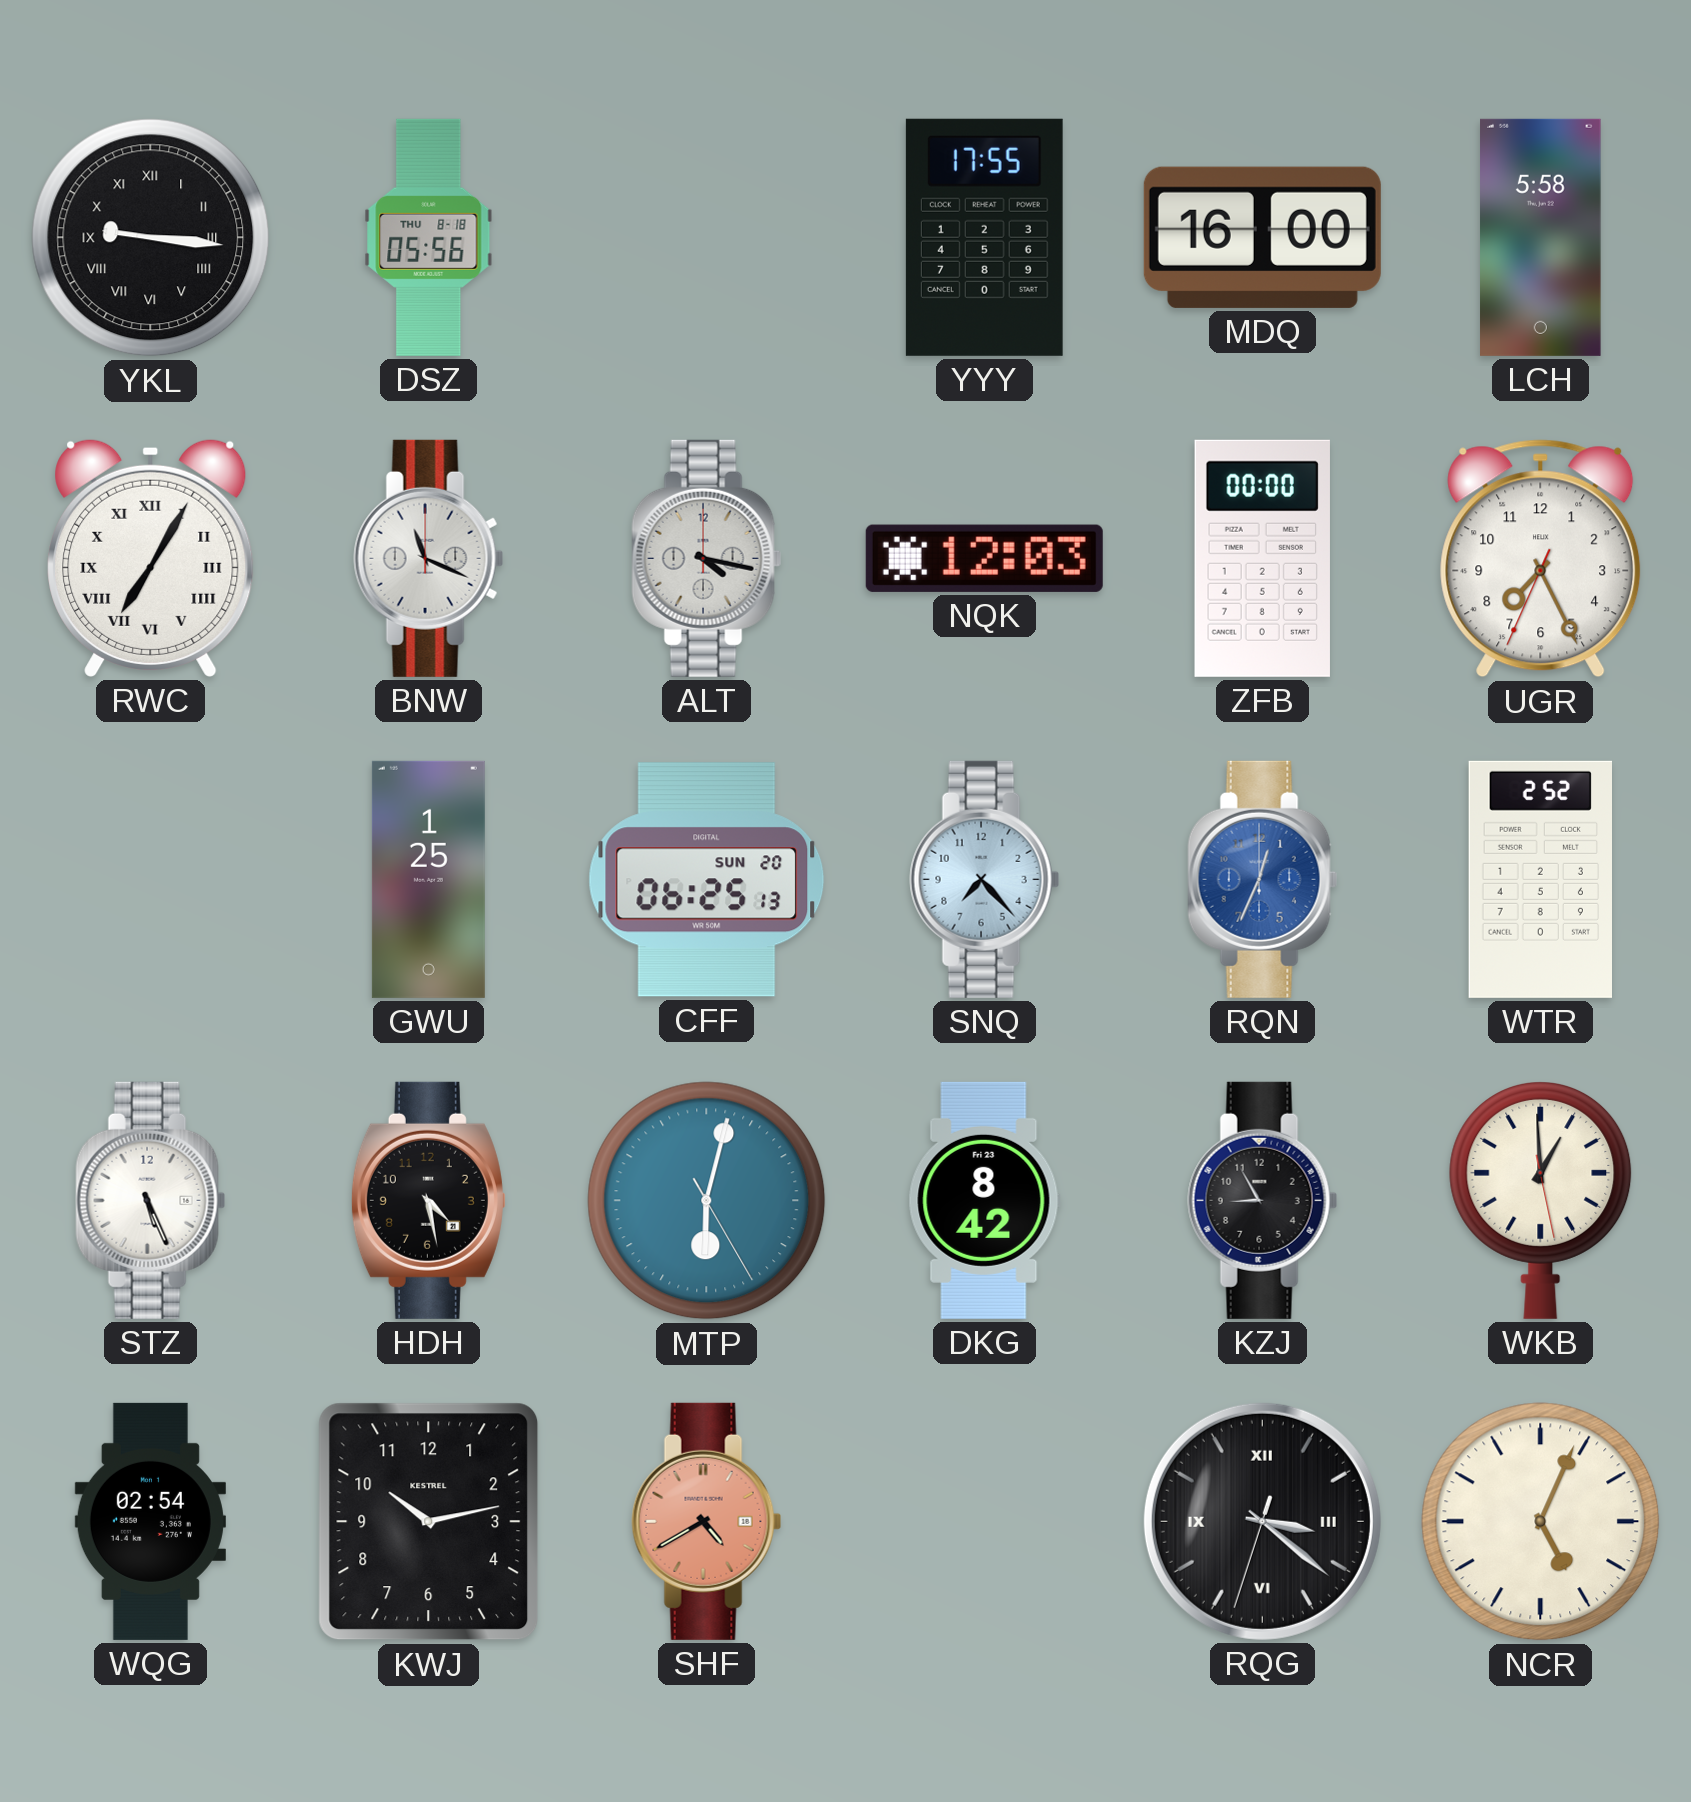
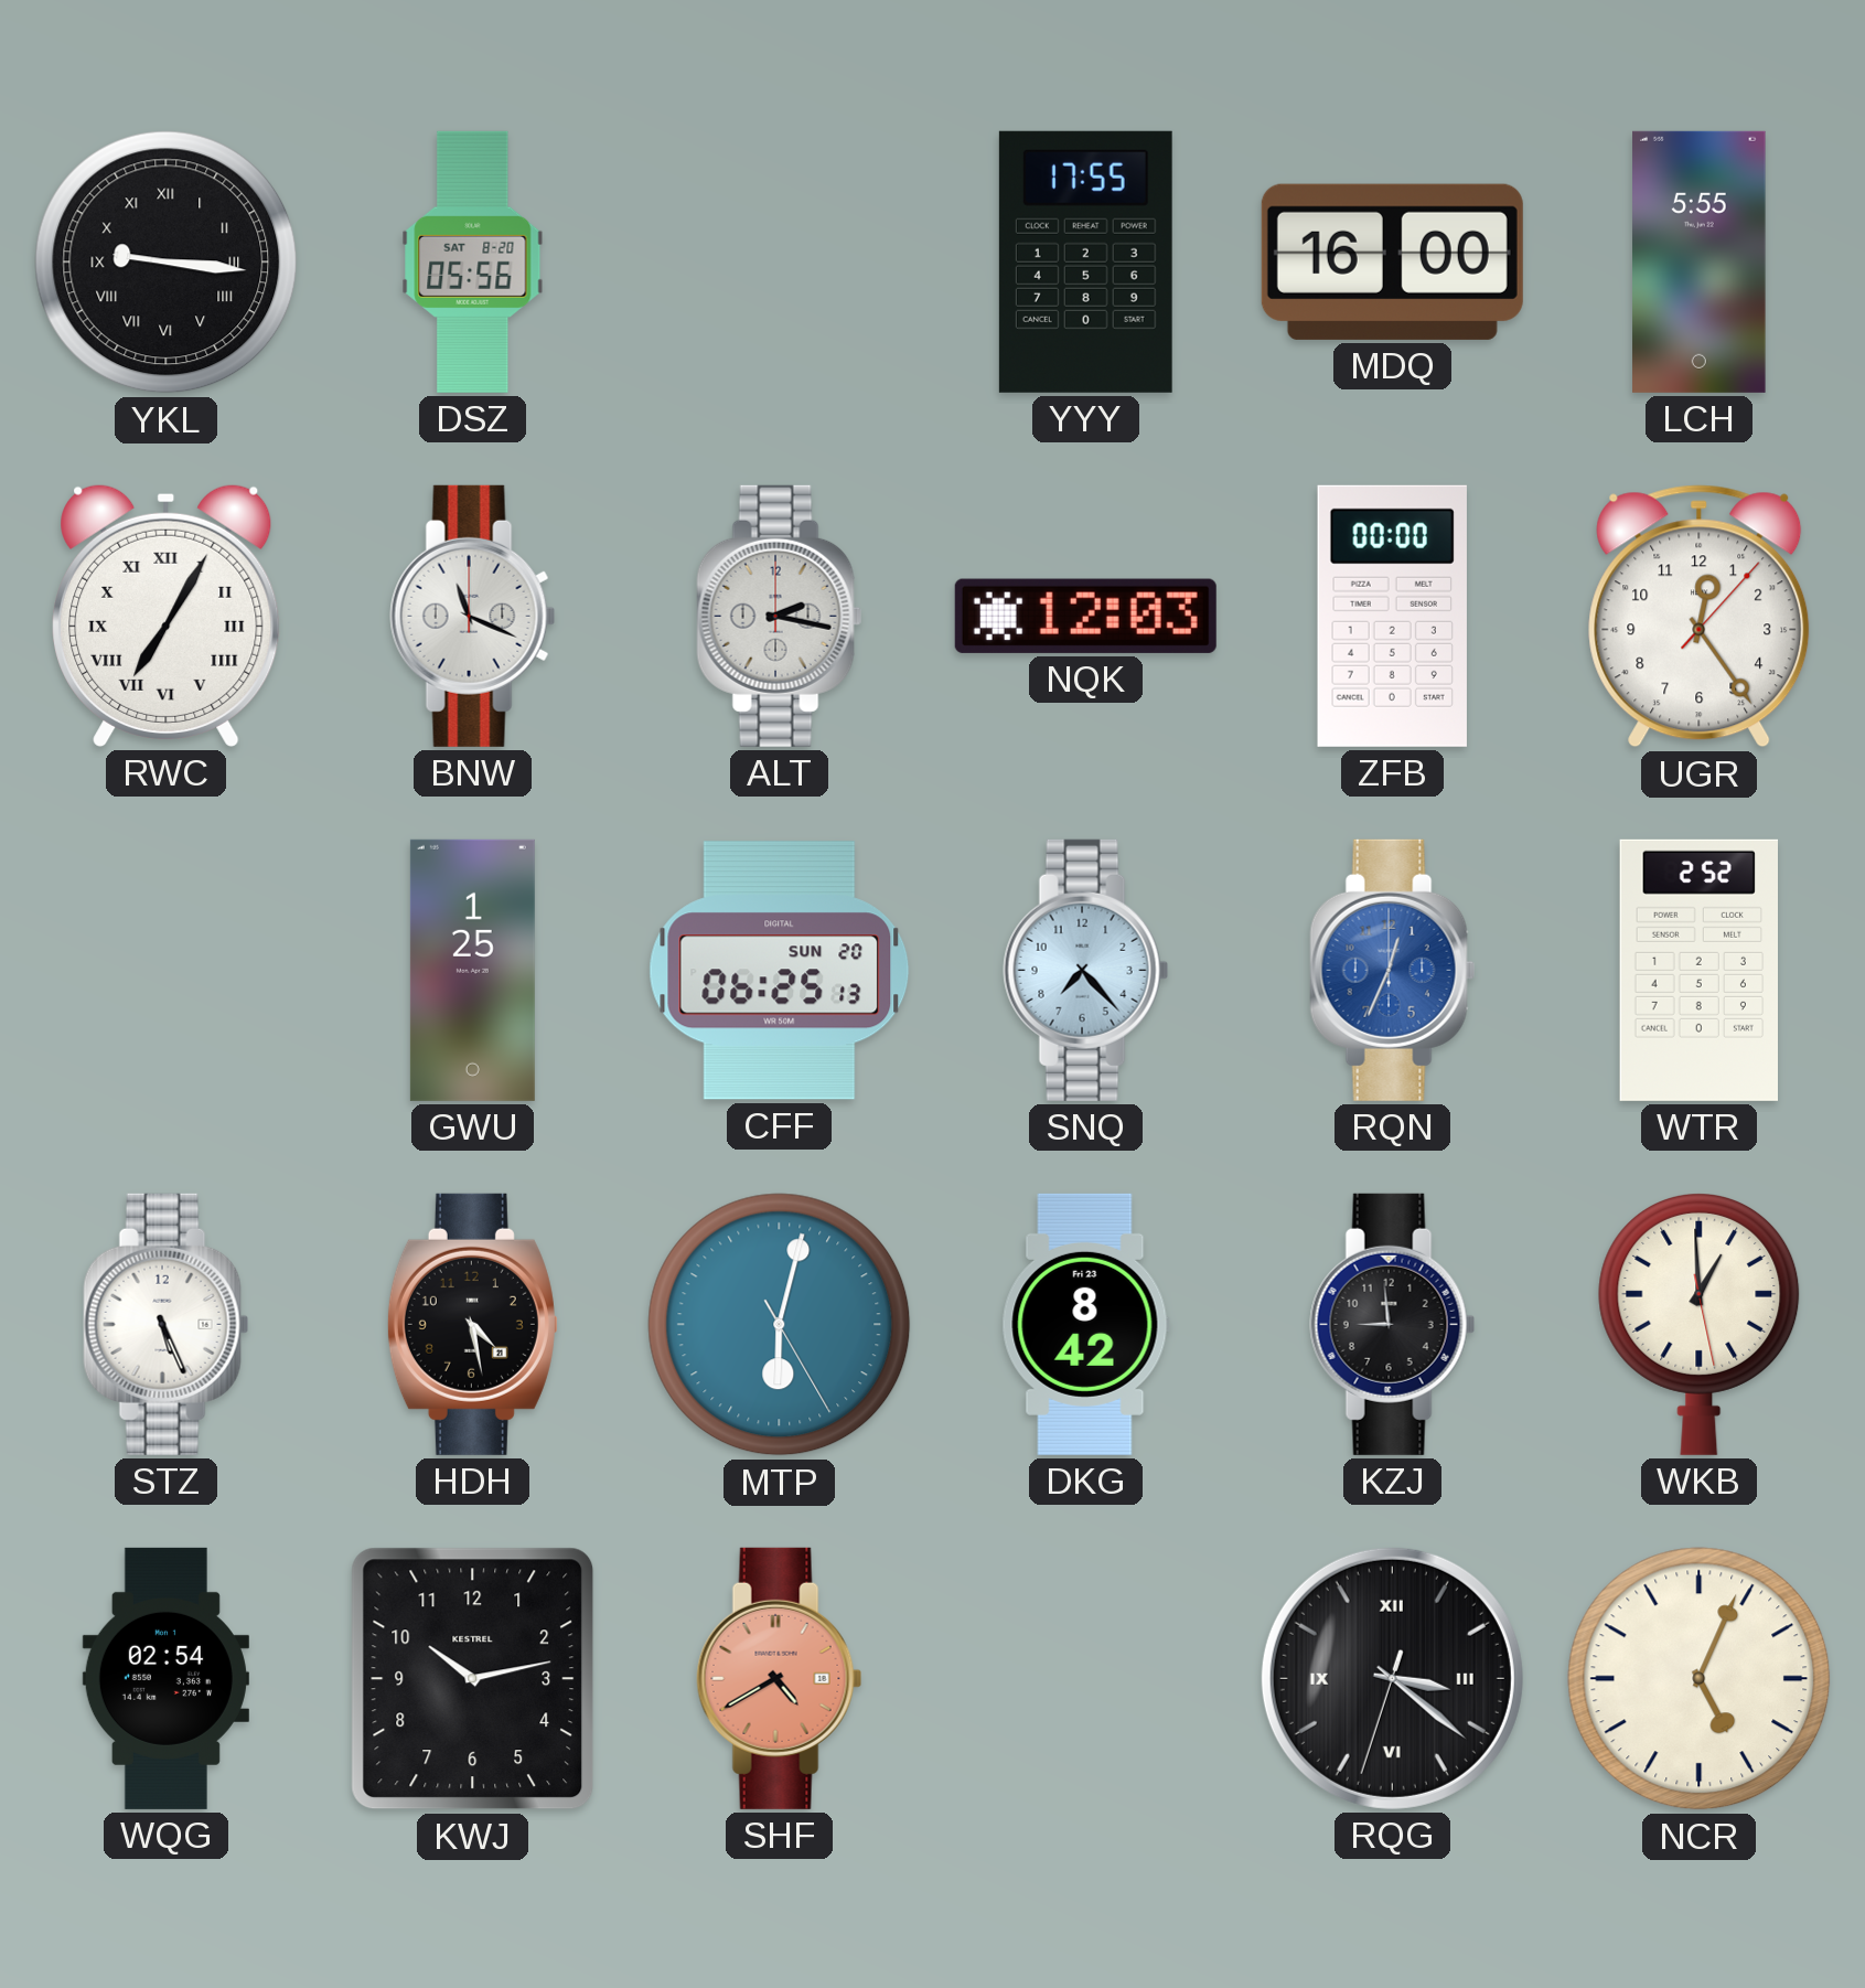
DSZ date: THU 8-18 -> SAT 8-20 (473, 261)
LCH: 5:58 -> 5:55 (1700, 261)
ALT: 4:17 -> 2:17 (780, 616)
UGR: 7:25 -> 12:24 (1700, 617)
KZJ: 8:55 -> 8:59 (1393, 1324)
